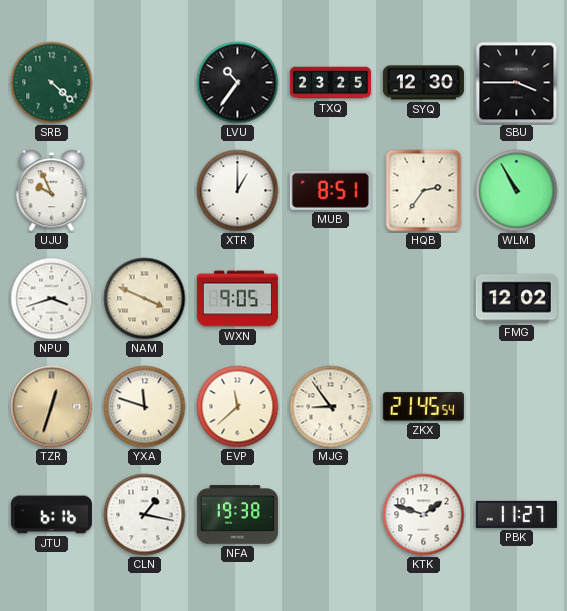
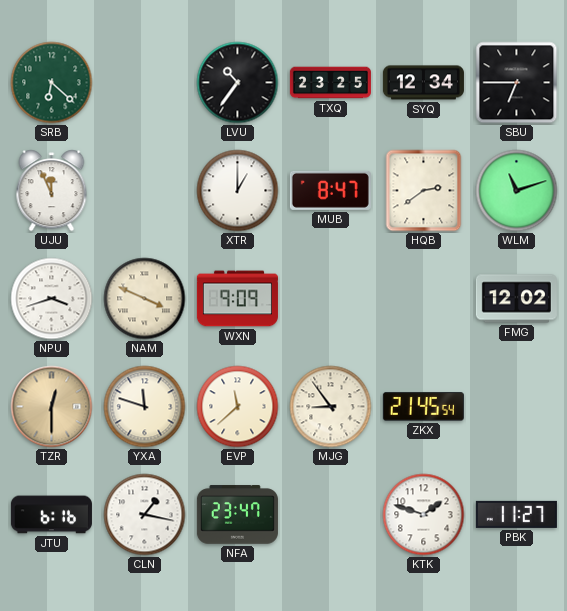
SRB: 4:22 -> 6:22 (52, 83)
SYQ: 12:30 -> 12:34 (423, 83)
SBU: 3:45 -> 6:45 (517, 83)
UJU: 9:56 -> 11:56 (52, 191)
MUB: 8:51 -> 8:47 (330, 190)
HQB: 2:36 -> 2:39 (424, 191)
WLM: 10:55 -> 11:12 (517, 191)
WXN: 9:05 -> 9:09 (237, 299)
TZR: 12:33 -> 12:30 (52, 407)
NFA: 19:38 -> 23:47 (237, 515)
